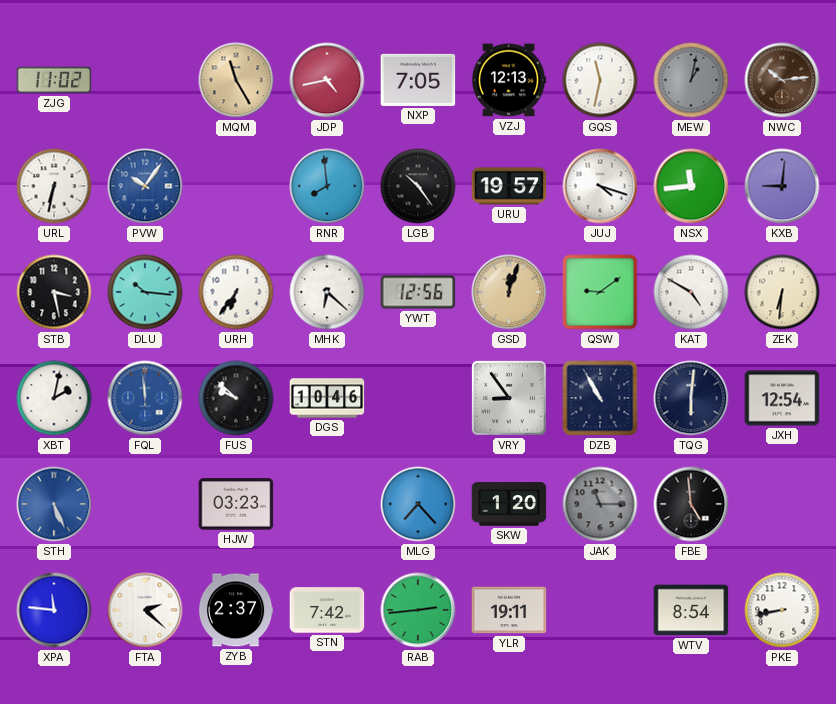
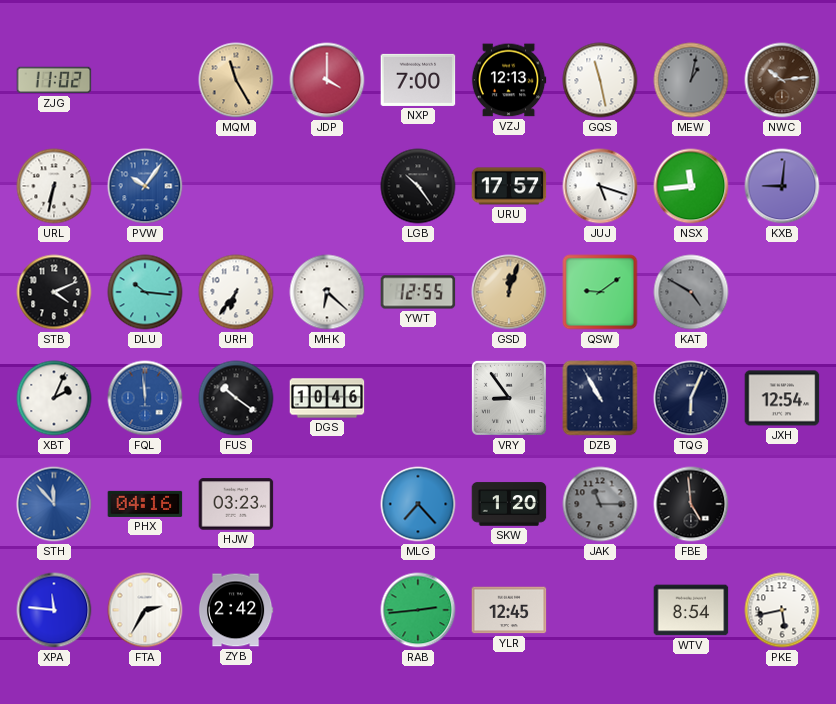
JDP: 4:43 -> 4:00 (327, 80)
NXP: 7:05 -> 7:00 (418, 80)
GQS: 11:32 -> 11:28 (600, 80)
RNR: 7:59 -> none (327, 186)
URU: 19:57 -> 17:57 (509, 186)
JUJ: 4:18 -> 5:18 (600, 186)
STB: 3:28 -> 4:11 (54, 292)
YWT: 12:56 -> 12:55 (418, 292)
KAT dial: white -> grey (691, 292)
ZEK: 6:31 -> none (782, 292)
XBT: 2:02 -> 2:04 (54, 398)
FUS: 9:52 -> 10:21 (236, 398)
TQG: 6:01 -> 6:04 (691, 398)
STH: 5:26 -> 11:53 (54, 504)
PHX: none -> 04:16 (145, 504)
FTA: 2:22 -> 2:35 (145, 610)
ZYB: 2:37 -> 2:42 (236, 610)
STN: 7:42 -> none (327, 610)
YLR: 19:11 -> 12:45 (509, 610)
PKE: 8:43 -> 5:43 (782, 610)
